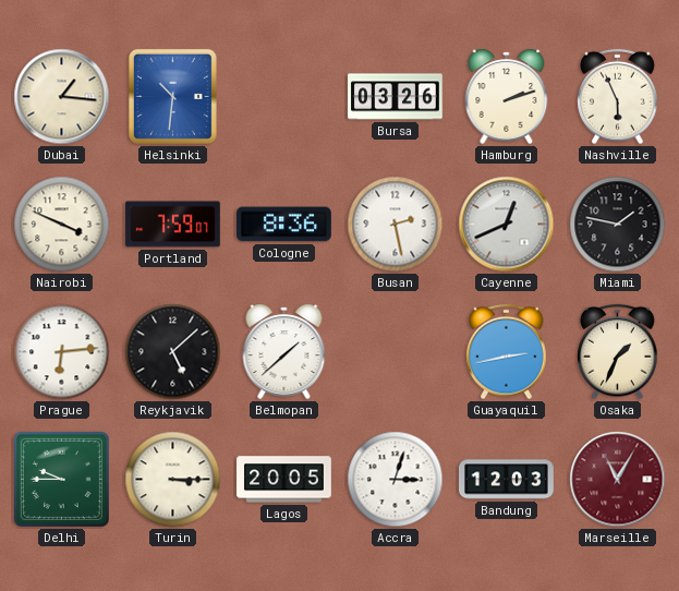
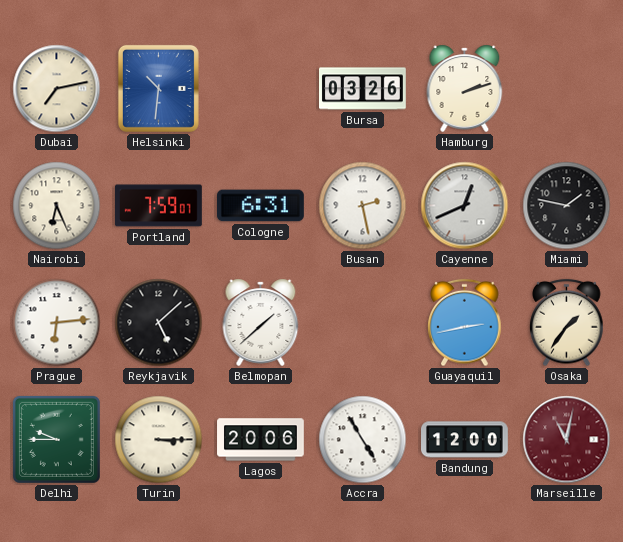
Dubai: 1:16 -> 7:13 (57, 89)
Nashville: 5:56 -> none (618, 97)
Nairobi: 3:49 -> 6:26 (57, 206)
Cologne: 8:36 -> 6:31 (261, 206)
Osaka: 1:34 -> 1:36 (567, 323)
Lagos: 20:05 -> 20:06 (261, 440)
Accra: 3:03 -> 4:55 (363, 440)
Bandung: 12:03 -> 12:00 (465, 440)
Marseille: 11:05 -> 11:02 (567, 440)
